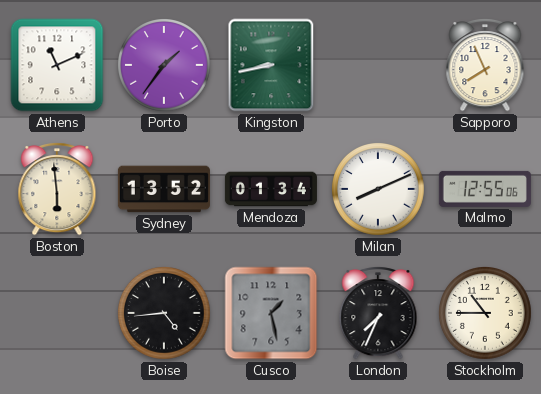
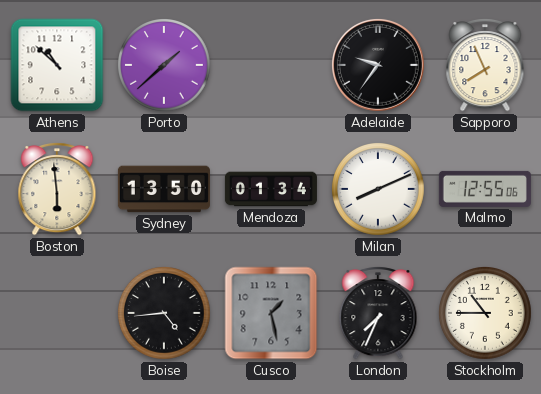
Athens: 11:11 -> 10:52 (57, 65)
Porto: 1:36 -> 1:38 (165, 66)
Kingston: 8:43 -> none (271, 65)
Adelaide: none -> 9:36 (378, 65)
Sydney: 13:52 -> 13:50 (164, 189)
